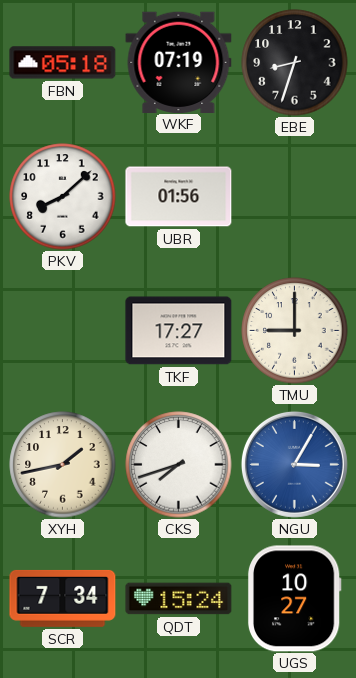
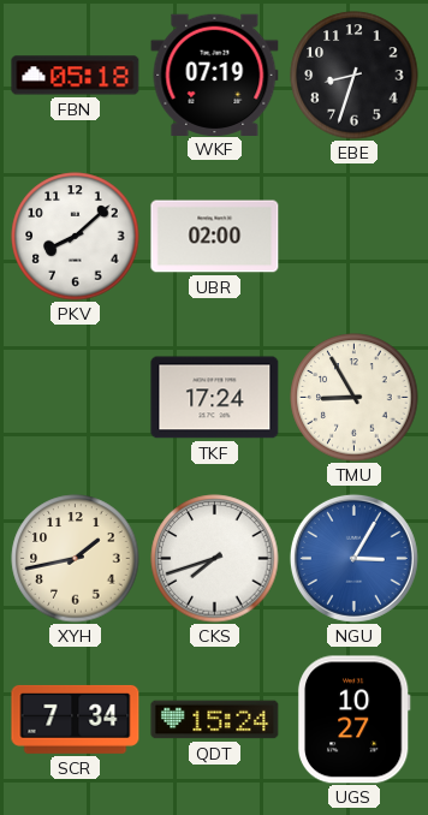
UBR: 01:56 -> 02:00 (215, 237)
TKF: 17:27 -> 17:24 (215, 398)
TMU: 9:00 -> 8:55 (355, 398)
